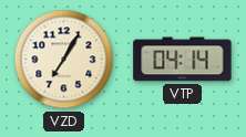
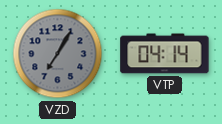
VZD dial: cream -> grey (58, 54)
